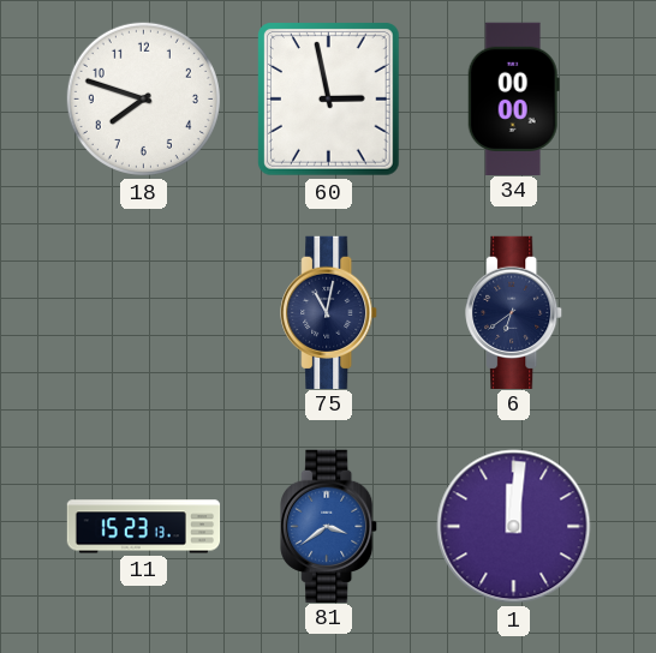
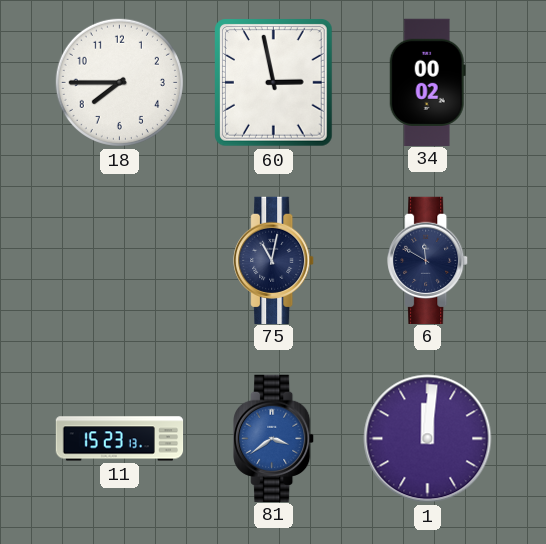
18: 7:48 -> 7:45 (119, 82)
34: 00:00 -> 00:02 (427, 82)
6: 6:39 -> 11:50 (428, 260)
